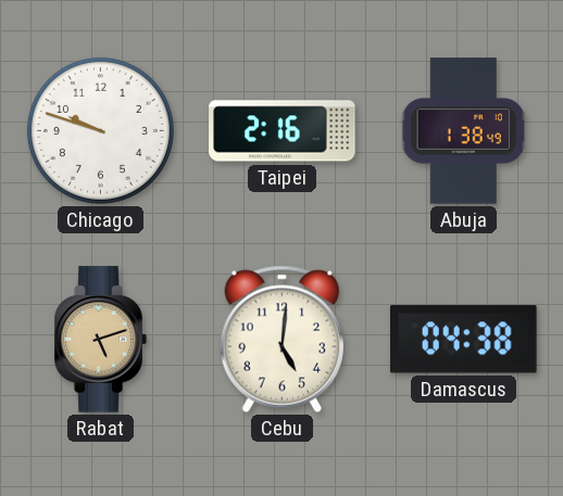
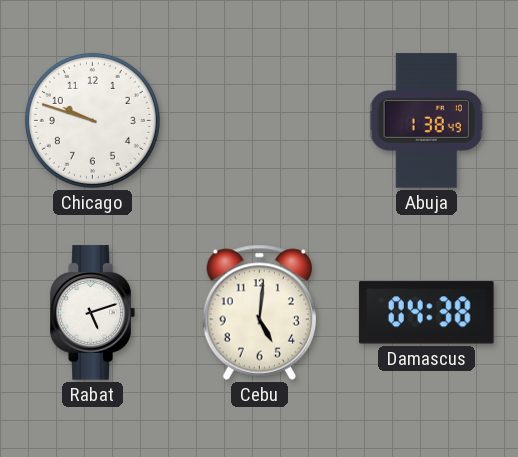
Taipei: 2:16 -> none (283, 131)
Rabat dial: champagne -> white (92, 313)
